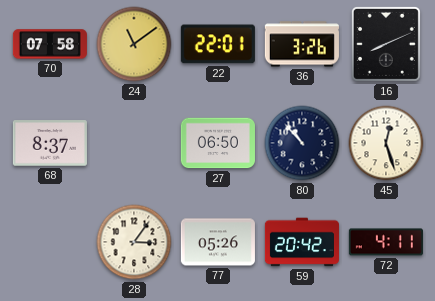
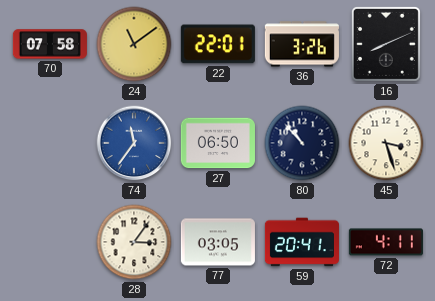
68: 8:37 -> none (50, 143)
74: none -> 11:36 (134, 143)
45: 12:27 -> 3:27 (386, 143)
77: 05:26 -> 03:05 (218, 242)
59: 20:42 -> 20:41 (302, 242)
